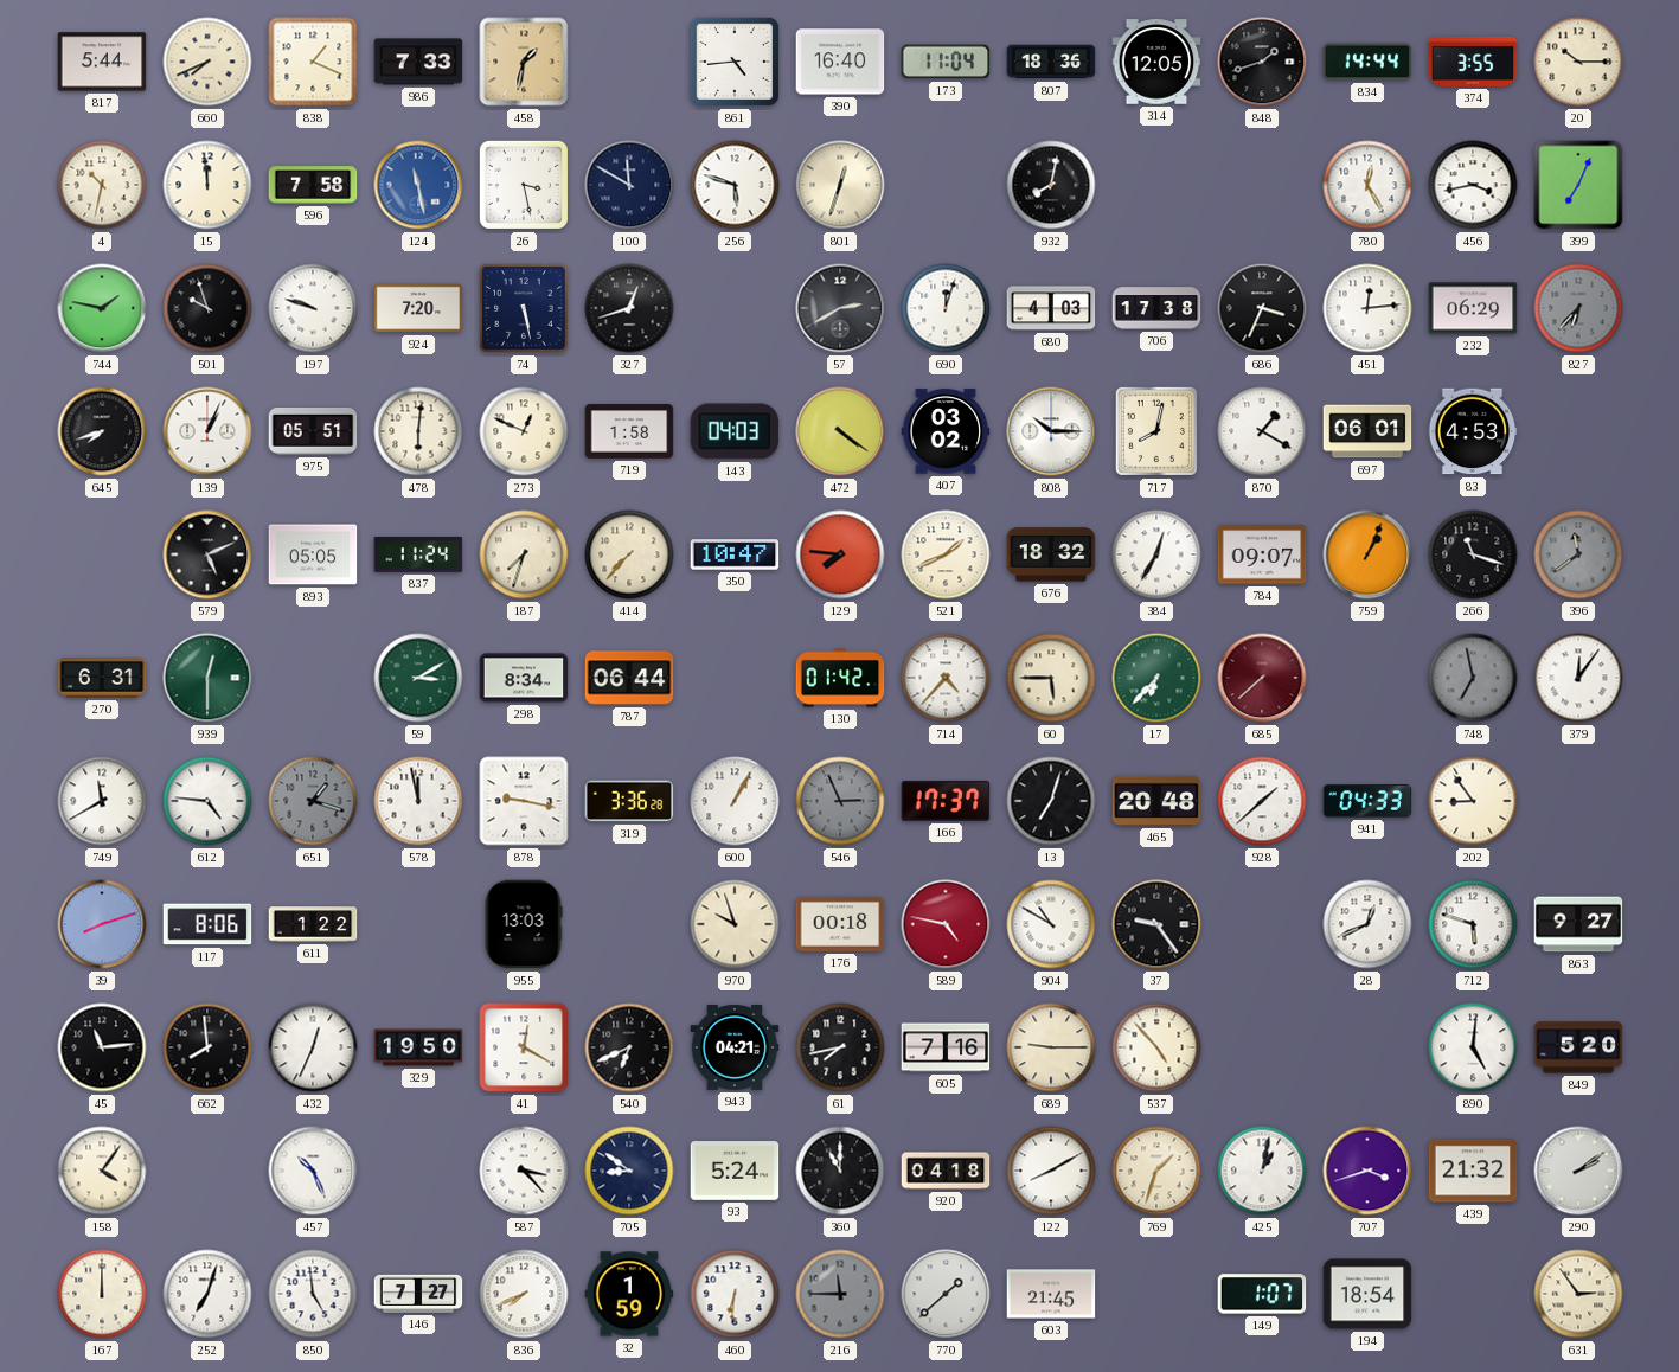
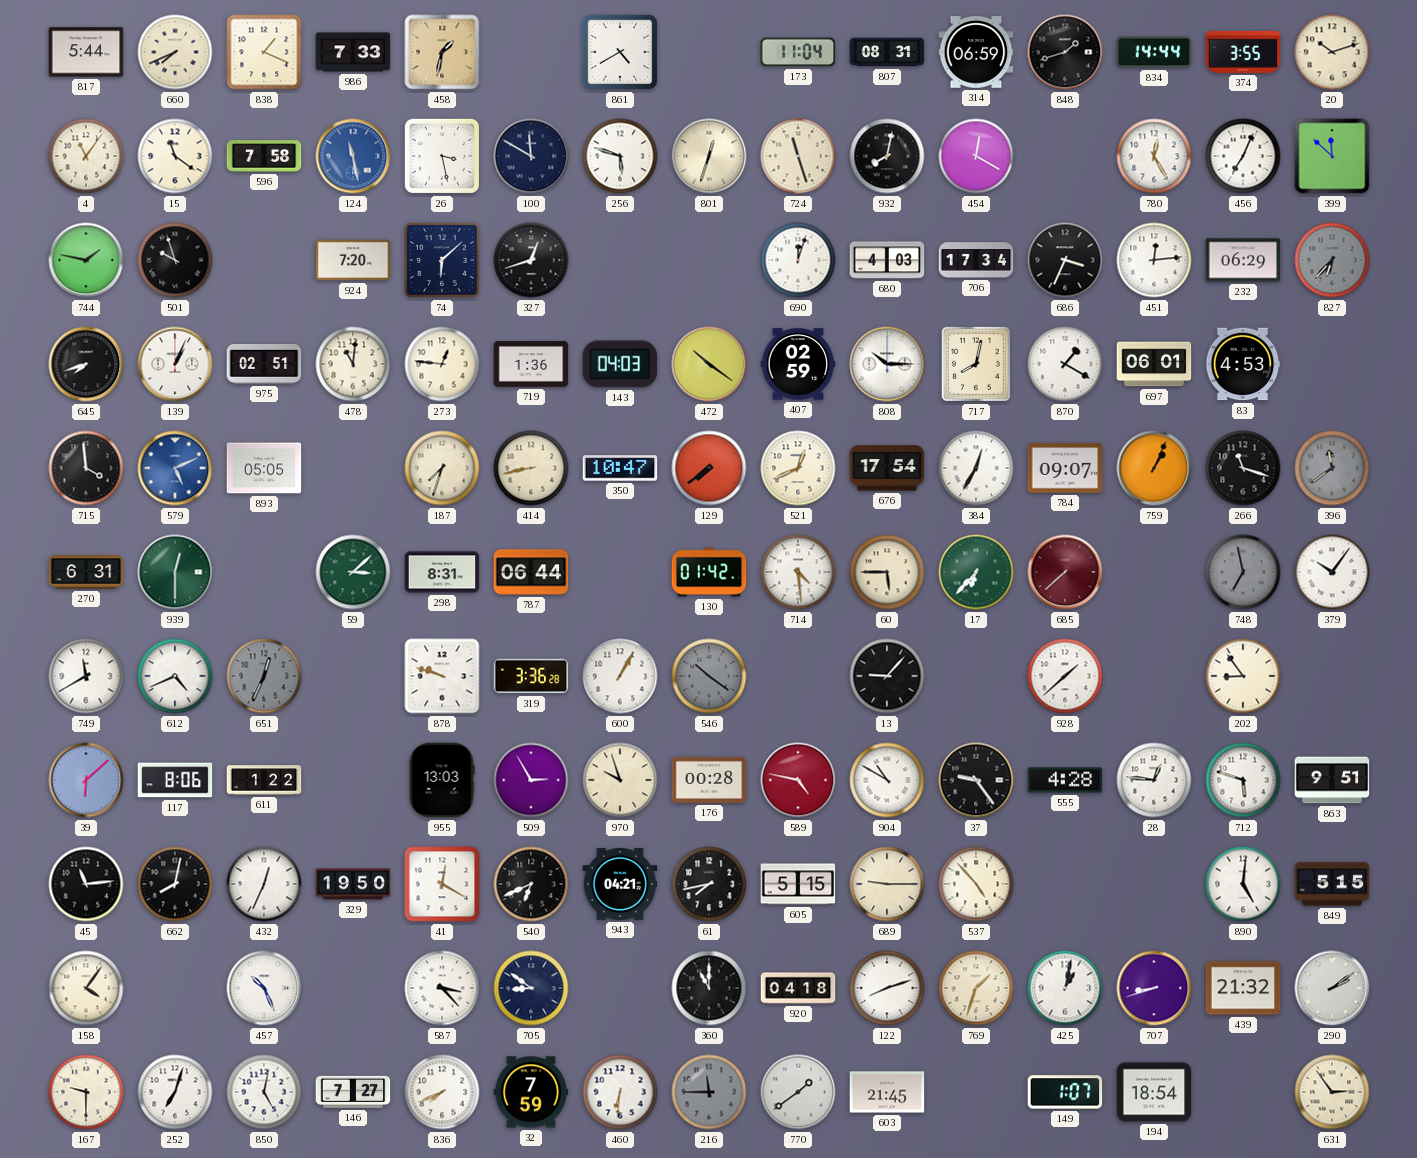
861: 4:44 -> 4:40 (620, 52)
390: 16:40 -> none (840, 62)
807: 18:36 -> 08:31 (887, 52)
314: 12:05 -> 06:59 (976, 52)
20: 10:15 -> 10:12 (1332, 52)
4: 10:32 -> 11:06 (86, 156)
15: 11:59 -> 11:21 (175, 156)
724: none -> 11:27 (798, 156)
454: none -> 12:20 (976, 156)
456: 3:43 -> 7:04 (1243, 156)
399: 7:04 -> 11:52 (1332, 156)
197: 9:48 -> none (313, 308)
74: 5:28 -> 6:08 (443, 261)
57: 2:40 -> none (840, 308)
706: 17:38 -> 17:34 (976, 260)
975: 05:51 -> 02:51 (264, 364)
478: 6:01 -> 11:01 (353, 364)
273: 12:49 -> 12:46 (442, 364)
719: 1:58 -> 1:36 (531, 364)
472: 4:21 -> 10:21 (709, 364)
407: 03:02 -> 02:59 (798, 364)
715: none -> 3:59 (86, 468)
579 dial: black -> blue (175, 468)
837: 11:24 -> none (418, 556)
414: 7:37 -> 8:43 (531, 468)
129: 7:46 -> 7:39 (709, 468)
521: 1:41 -> 12:41 (798, 468)
676: 18:32 -> 17:54 (887, 468)
59: 3:10 -> 3:08 (353, 572)
298: 8:34 -> 8:31 (442, 572)
714: 4:37 -> 4:29 (798, 572)
379: 12:06 -> 10:06 (1332, 572)
612: 4:46 -> 4:41 (175, 676)
651: 1:18 -> 12:34 (264, 676)
578: 11:58 -> none (418, 801)
878: 9:17 -> 9:48 (442, 676)
546: 2:56 -> 10:21 (709, 676)
166: 17:37 -> none (946, 801)
13: 7:03 -> 9:07 (887, 676)
465: 20:48 -> none (1156, 801)
941: 04:33 -> none (1367, 801)
39: 8:12 -> 6:08 (86, 780)
509: none -> 2:55 (531, 780)
176: 00:18 -> 00:28 (709, 780)
555: none -> 4:28 (1065, 780)
28: 12:41 -> 12:46 (1154, 780)
863: 9:27 -> 9:51 (1332, 780)
662: 7:59 -> 8:02 (175, 884)
605: 7:16 -> 5:15 (798, 884)
849: 5:20 -> 5:15 (1332, 884)
93: 5:24 -> none (735, 1171)
122: 8:10 -> 8:12 (887, 988)
707: 3:42 -> 8:42 (1154, 988)
167: 12:00 -> 9:30 (86, 1092)
850: 4:59 -> 5:02 (264, 1092)
32: 1:59 -> 7:59 (531, 1092)
770: 1:38 -> 1:39 (798, 1092)
